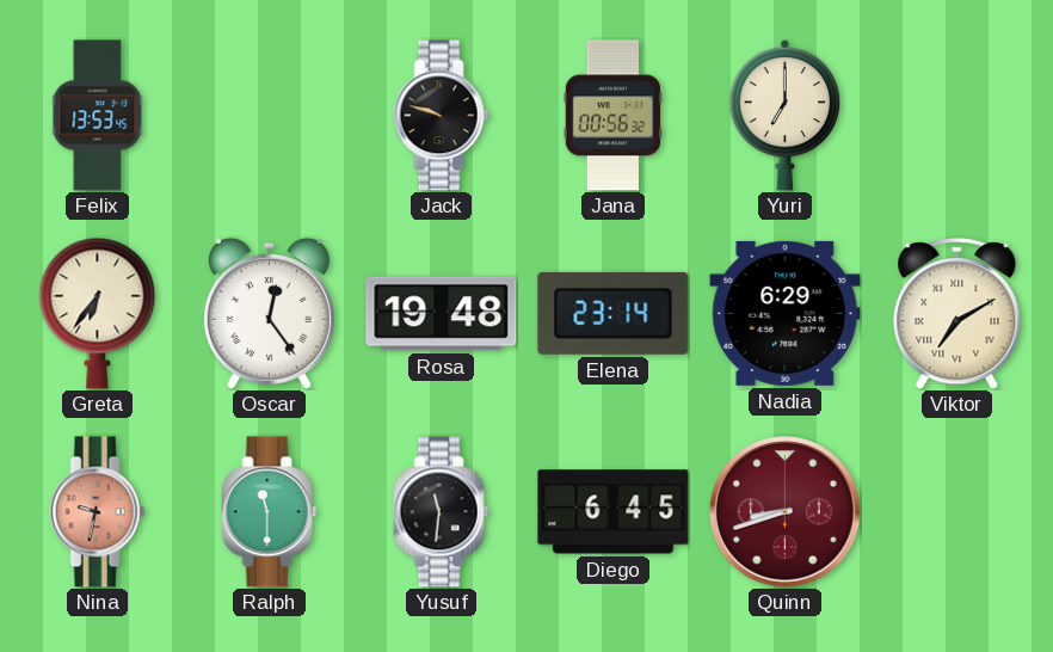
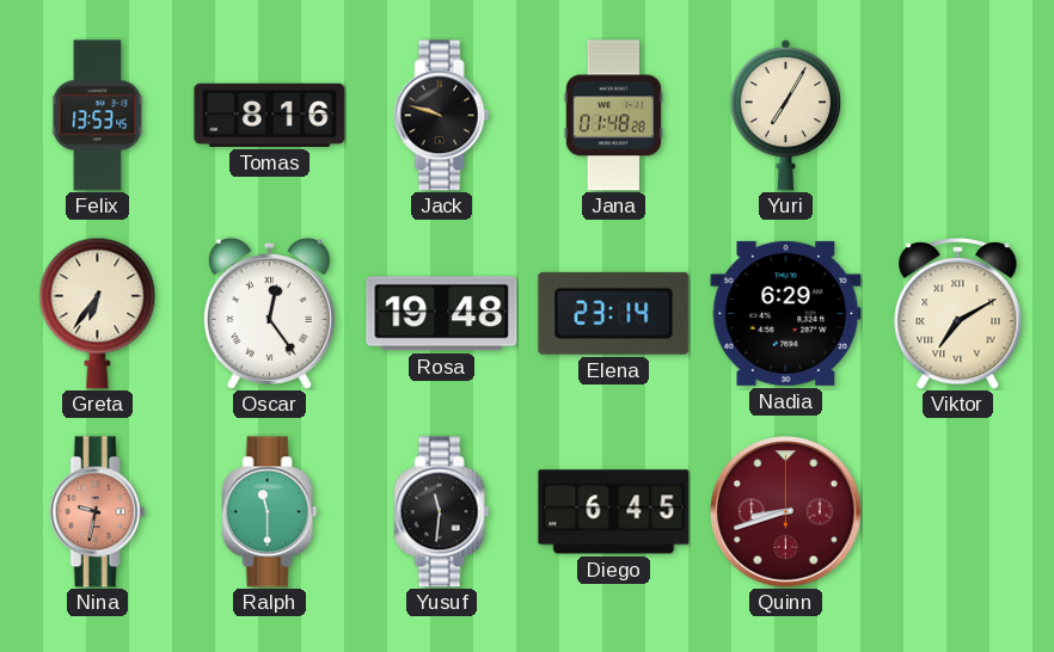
Tomas: none -> 8:16 (270, 115)
Jana: 00:56 -> 01:48 (613, 116)
Yuri: 7:00 -> 7:05 (786, 115)
